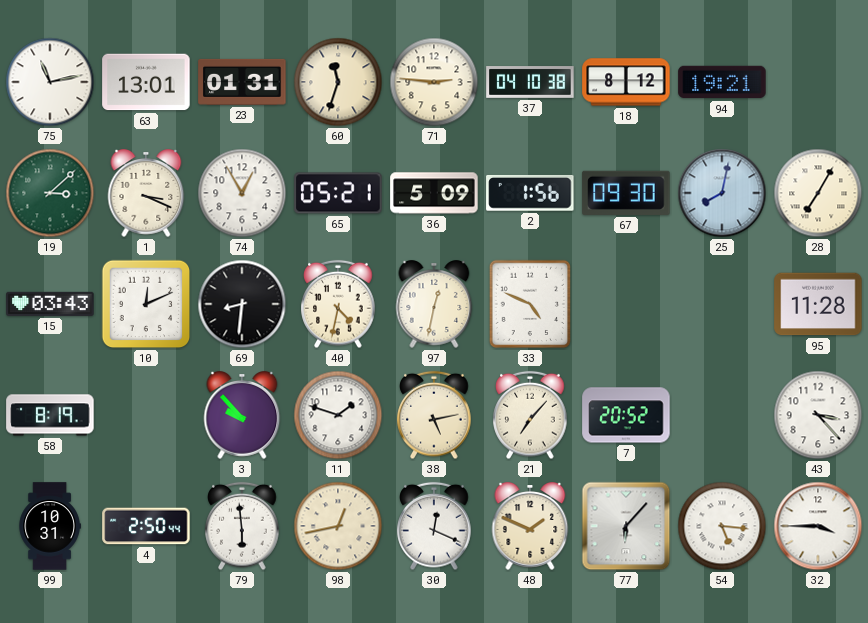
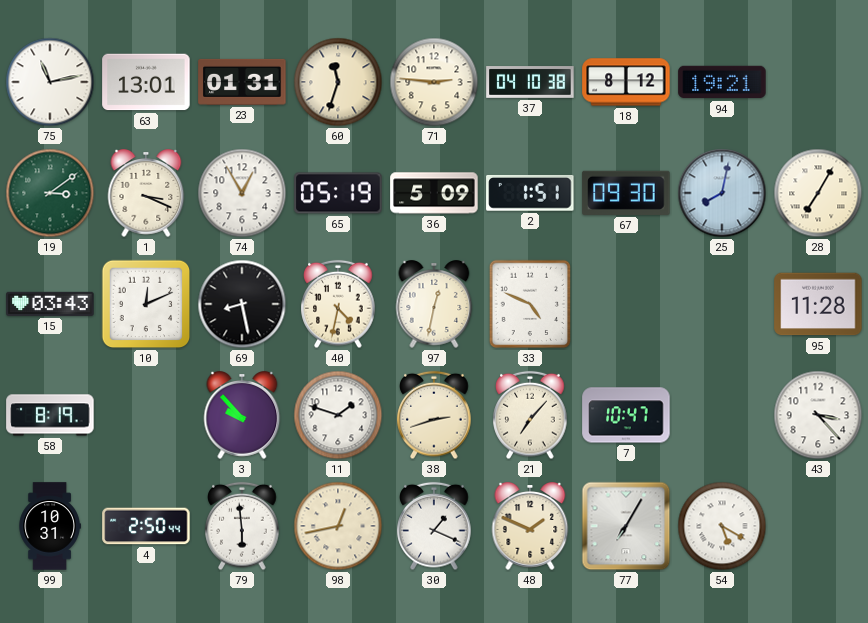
19: 3:08 -> 3:09 (50, 193)
65: 05:21 -> 05:19 (338, 193)
2: 1:56 -> 1:51 (530, 193)
69: 8:31 -> 8:28 (242, 304)
38: 5:13 -> 2:42 (434, 415)
7: 20:52 -> 10:47 (626, 415)
30: 12:19 -> 1:19 (434, 526)
77: 6:07 -> 7:05 (626, 526)
54: 5:16 -> 5:20 (722, 526)
32: 3:45 -> none (818, 526)
